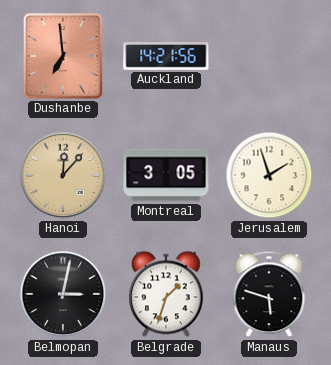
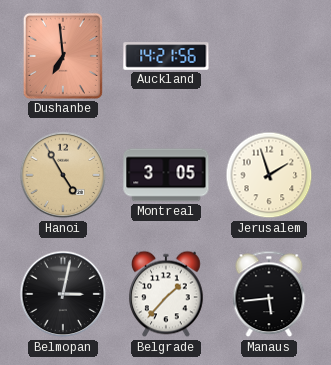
Hanoi: 12:07 -> 4:55 (63, 175)
Belgrade: 1:33 -> 1:37 (166, 294)
Manaus: 5:48 -> 5:44 (269, 294)
